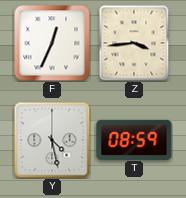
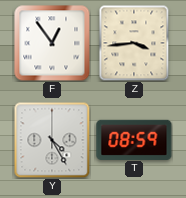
F: 12:34 -> 12:54 (52, 43)
Y: 4:28 -> 4:25 (52, 140)
